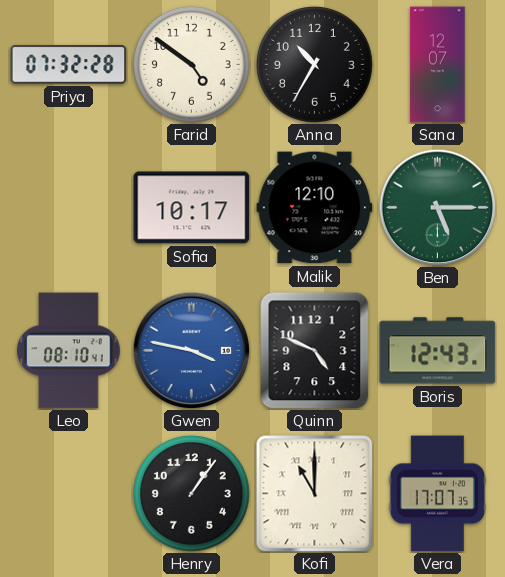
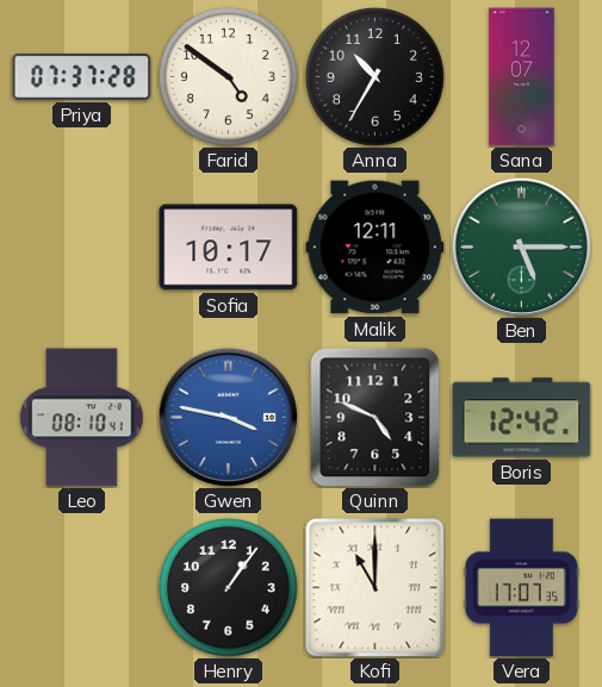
Priya: 07:32 -> 07:37 (82, 76)
Malik: 12:10 -> 12:11 (376, 248)
Boris: 12:43 -> 12:42 (522, 418)
